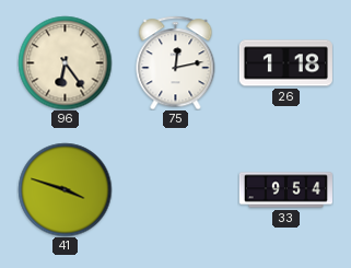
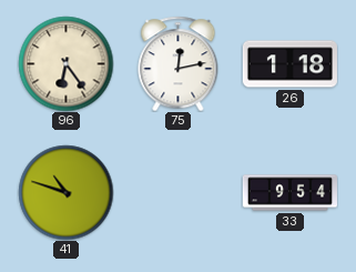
41: 3:48 -> 10:48 (65, 192)
